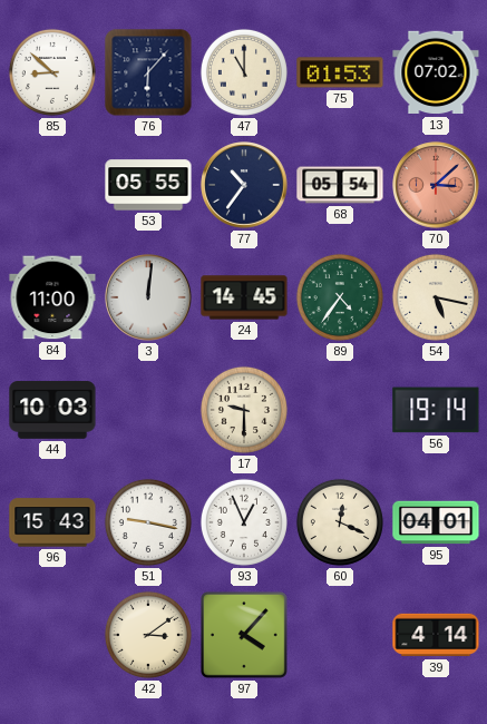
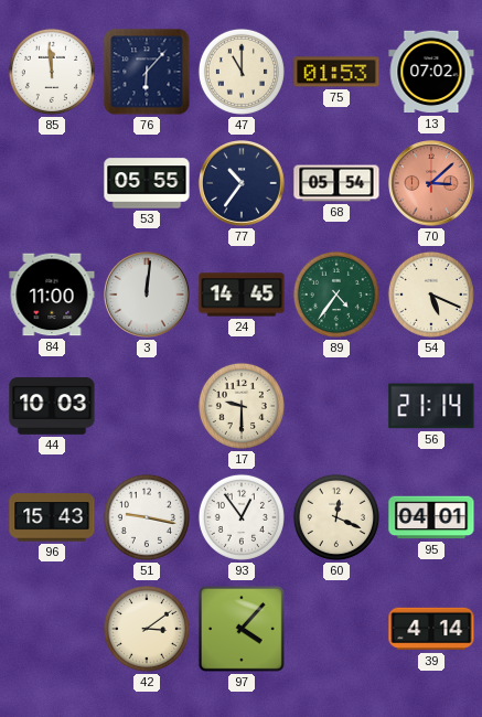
85: 8:52 -> 11:59 (52, 72)
54: 5:17 -> 5:19 (431, 295)
56: 19:14 -> 21:14 (431, 406)
93: 12:56 -> 12:54 (242, 517)
